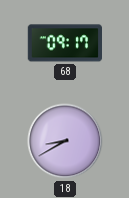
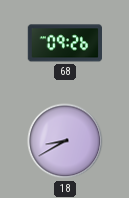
68: 09:17 -> 09:26 (64, 43)
